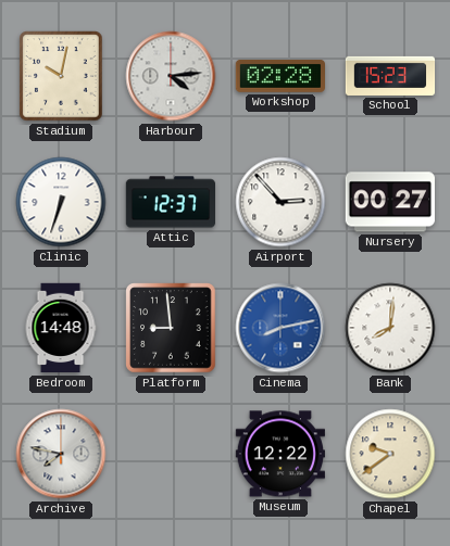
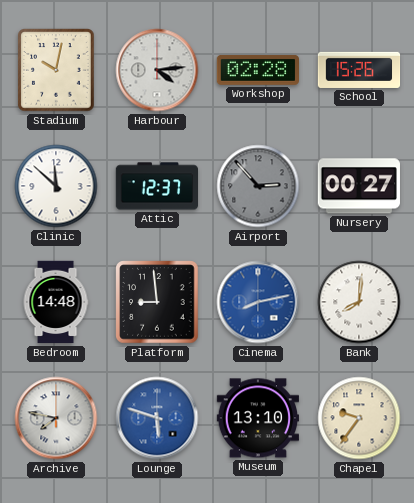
School: 15:23 -> 15:26 (359, 70)
Clinic: 6:33 -> 11:52 (56, 186)
Airport dial: white -> grey (258, 186)
Lounge: none -> 5:48 (157, 418)
Museum: 12:22 -> 13:10 (257, 418)
Chapel: 9:39 -> 9:36 (359, 418)
